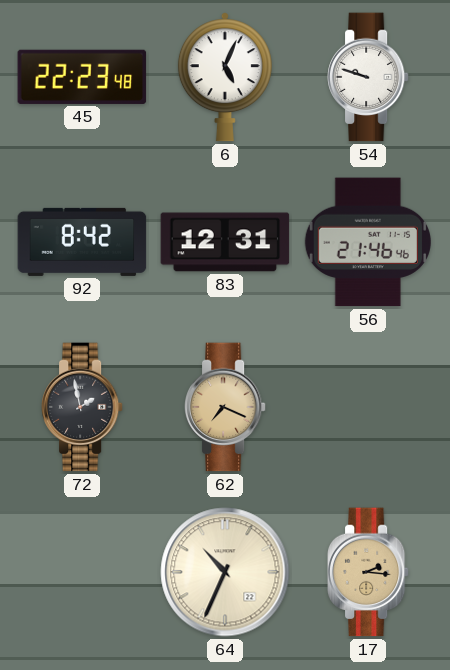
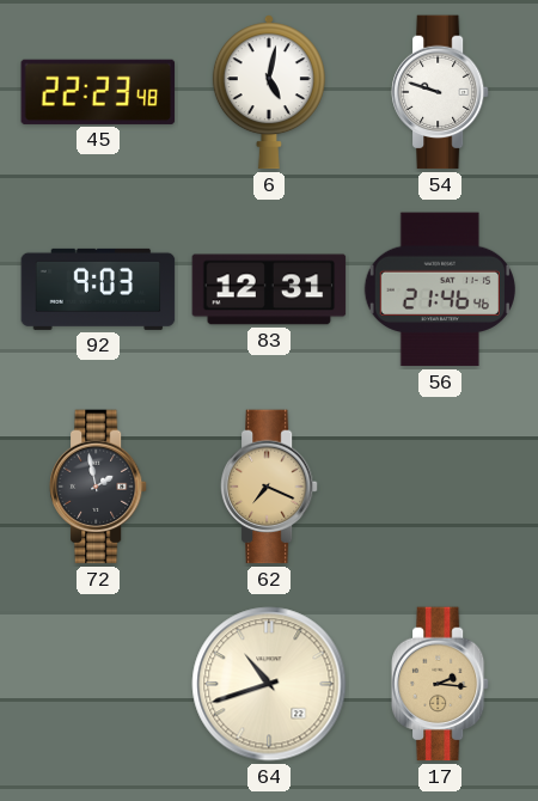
6: 5:04 -> 5:02 (269, 92)
92: 8:42 -> 9:03 (98, 289)
64: 10:34 -> 10:42 (269, 684)
